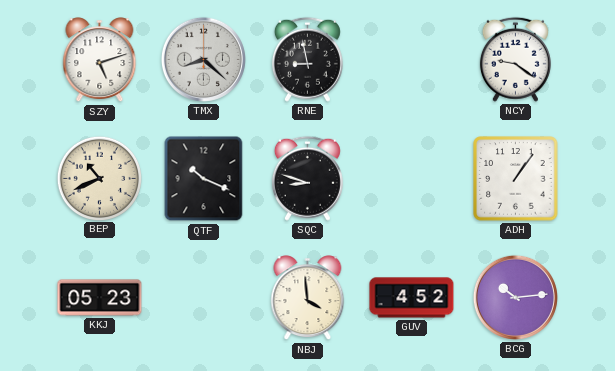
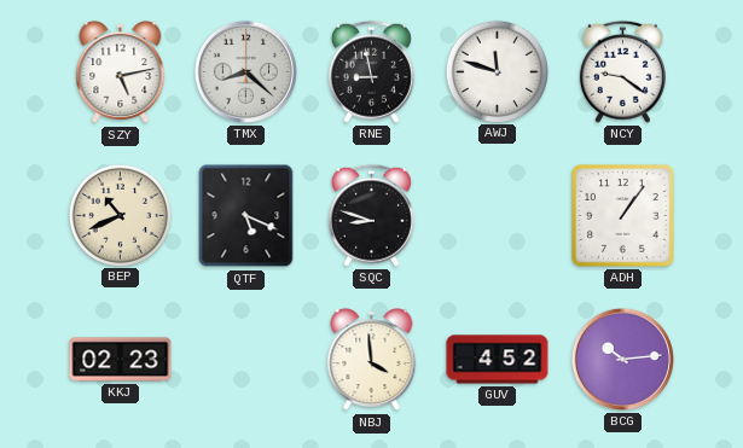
SZY: 5:12 -> 5:13 (121, 72)
AWJ: none -> 11:48 (497, 71)
QTF: 10:19 -> 5:19 (246, 216)
KKJ: 05:23 -> 02:23 (121, 360)
